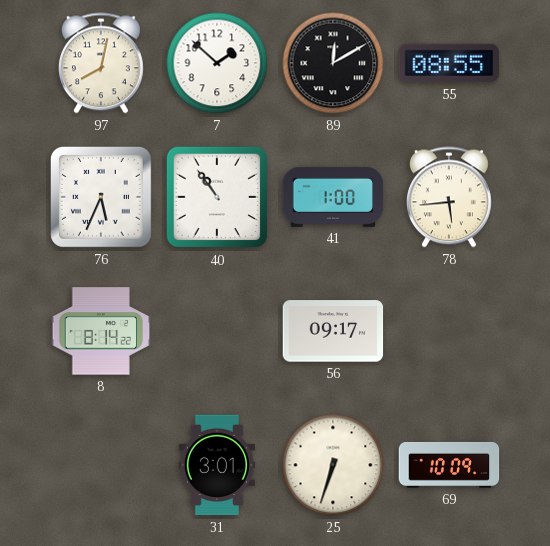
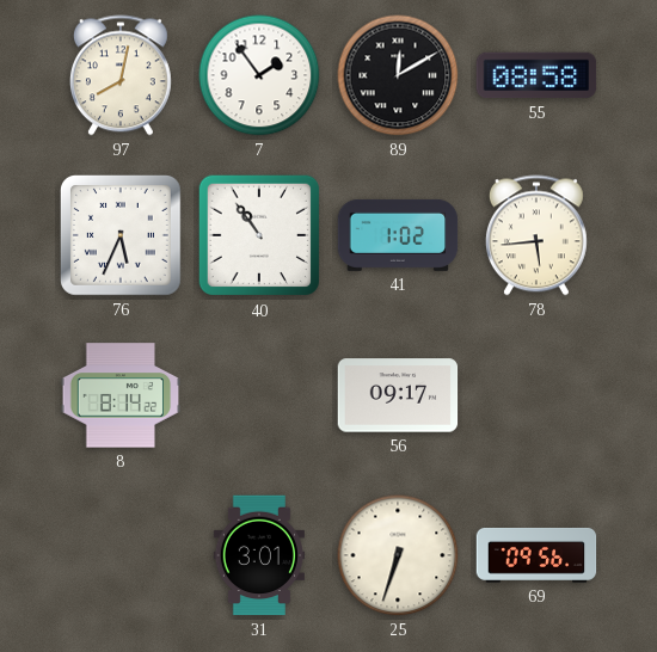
7: 1:52 -> 1:54 (259, 75)
55: 08:55 -> 08:58 (536, 75)
41: 1:00 -> 1:02 (398, 235)
69: 10:09 -> 09:56 (536, 555)
